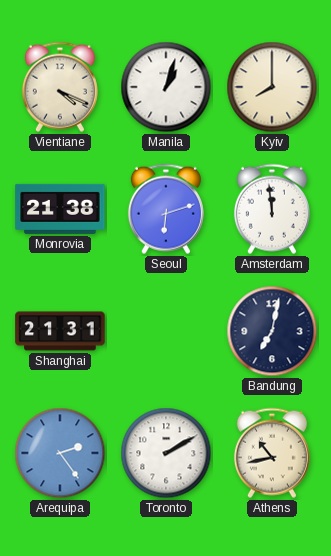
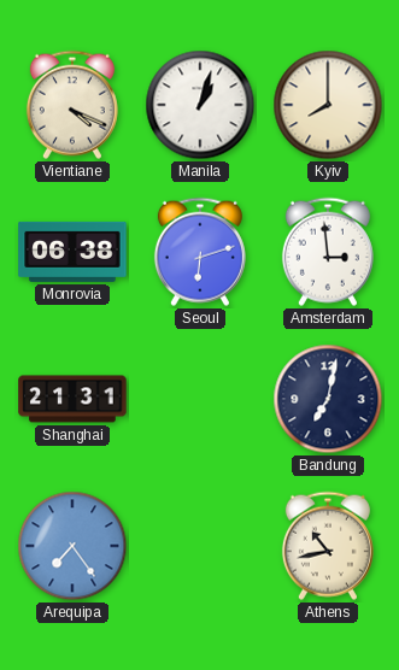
Monrovia: 21:38 -> 06:38 (72, 252)
Amsterdam: 11:59 -> 2:59 (328, 252)
Arequipa: 2:24 -> 7:24 (72, 546)
Toronto: 2:10 -> none (166, 453)
